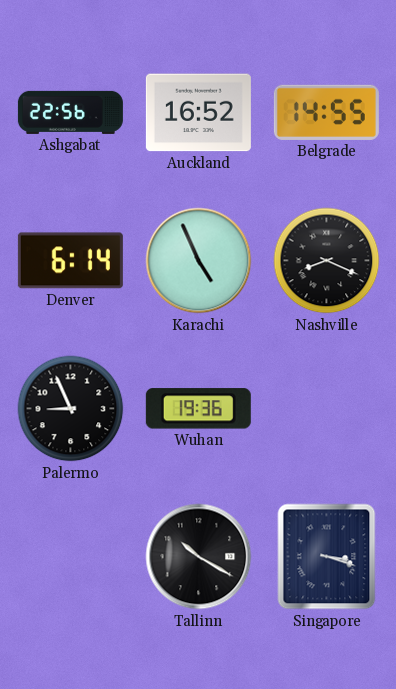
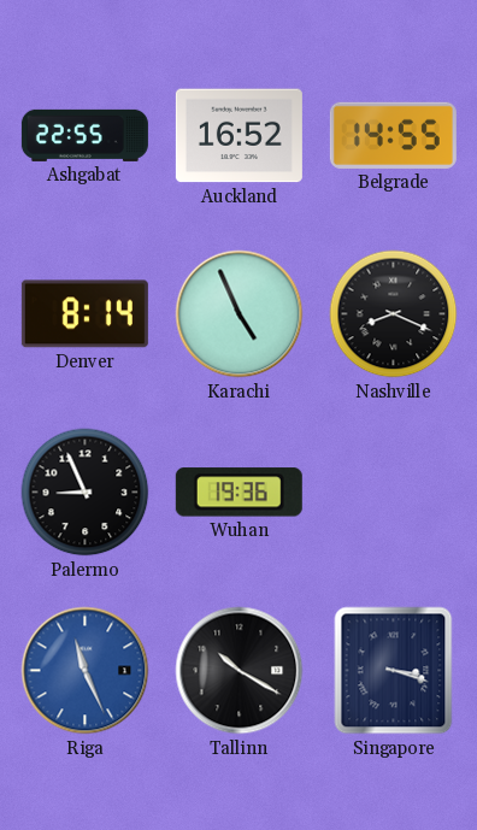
Ashgabat: 22:56 -> 22:55 (84, 135)
Denver: 6:14 -> 8:14 (84, 314)
Riga: none -> 11:26 (86, 671)
